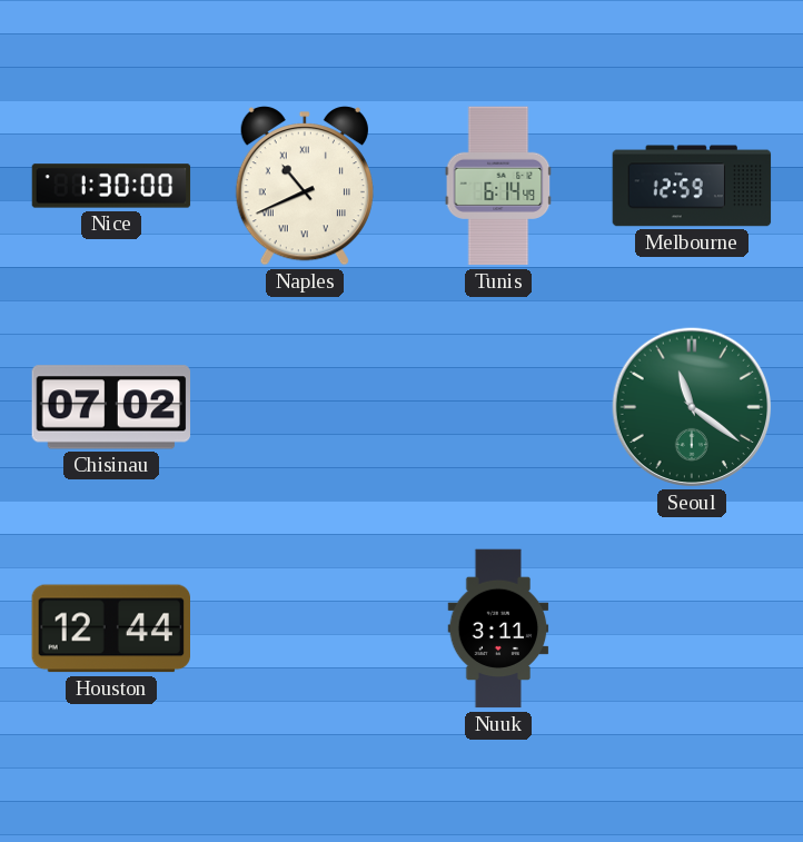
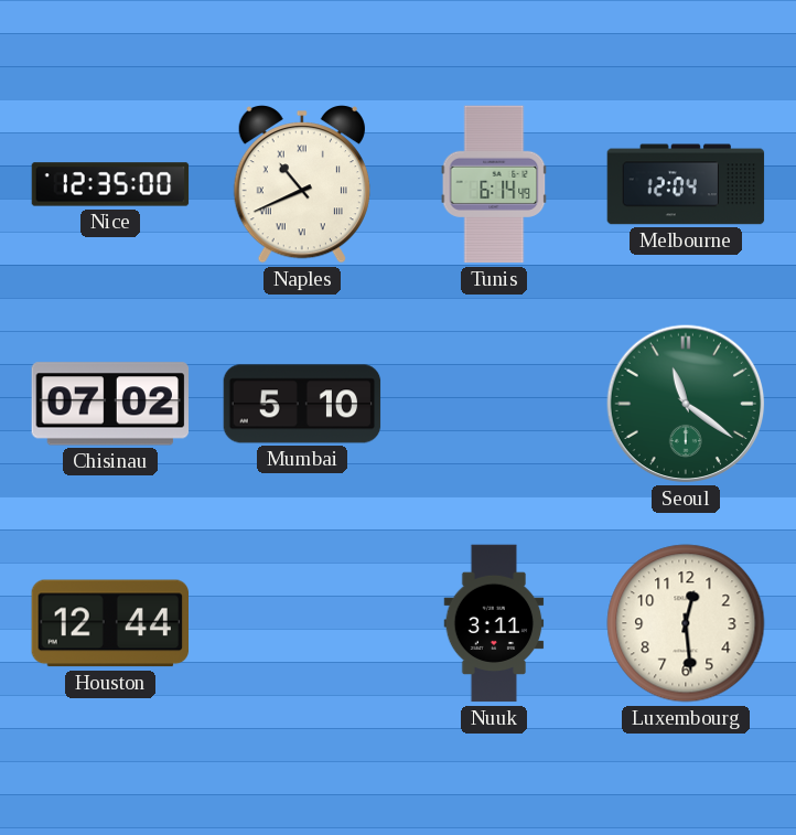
Nice: 1:30 -> 12:35 (110, 184)
Melbourne: 12:59 -> 12:04 (686, 184)
Mumbai: none -> 5:10 (302, 404)
Luxembourg: none -> 12:29 (686, 623)
